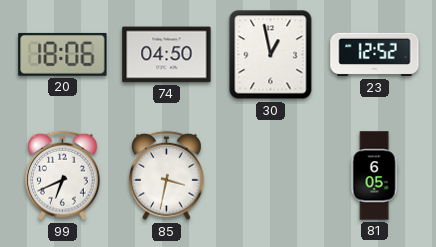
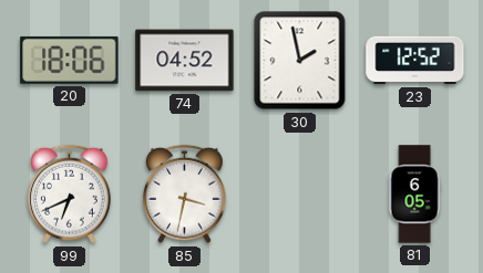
74: 04:50 -> 04:52 (185, 61)
30: 12:58 -> 1:58 (300, 61)
